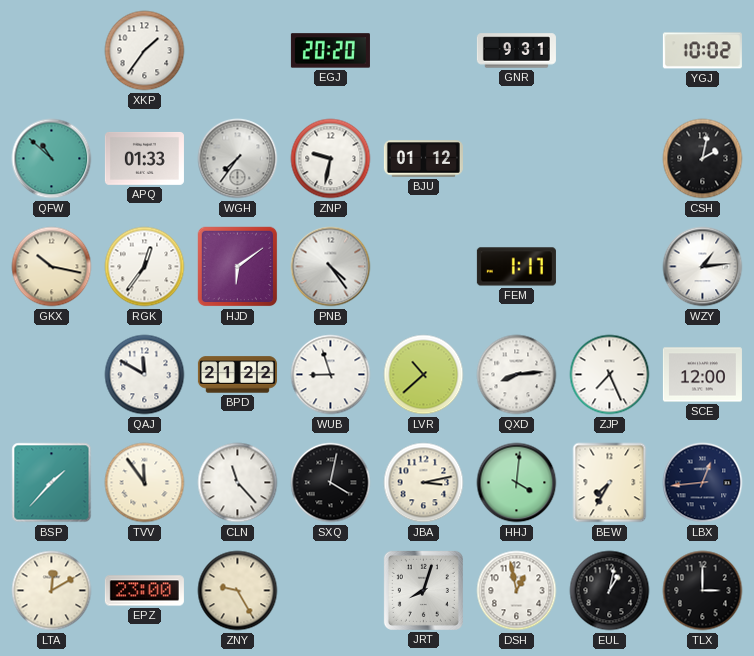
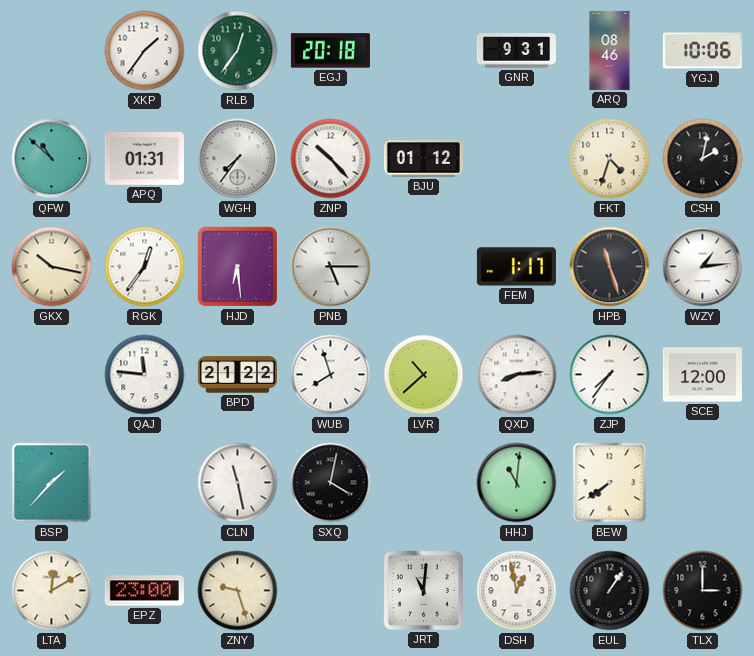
RLB: none -> 12:36 (238, 51)
EGJ: 20:20 -> 20:18 (330, 51)
ARQ: none -> 08:46 (610, 50)
YGJ: 10:02 -> 10:06 (702, 51)
APQ: 01:33 -> 01:31 (144, 158)
ZNP: 9:32 -> 10:23 (331, 159)
FKT: none -> 4:33 (610, 159)
HJD: 6:09 -> 6:29 (238, 267)
PNB: 4:24 -> 5:15 (331, 267)
HPB: none -> 11:27 (610, 267)
QAJ: 11:50 -> 11:46 (145, 375)
WUB: 8:57 -> 7:57 (331, 375)
ZJP: 7:26 -> 7:36 (610, 375)
TVV: 11:54 -> none (145, 483)
CLN: 11:23 -> 11:28 (238, 483)
JBA: 3:13 -> none (424, 483)
HHJ: 4:01 -> 11:01 (517, 483)
BEW: 7:35 -> 7:39 (610, 483)
LBX: 12:44 -> none (703, 483)
ZNY: 9:25 -> 9:27 (238, 591)
JRT: 8:03 -> 11:01 (423, 590)
EUL: 1:02 -> 1:06 (610, 591)
